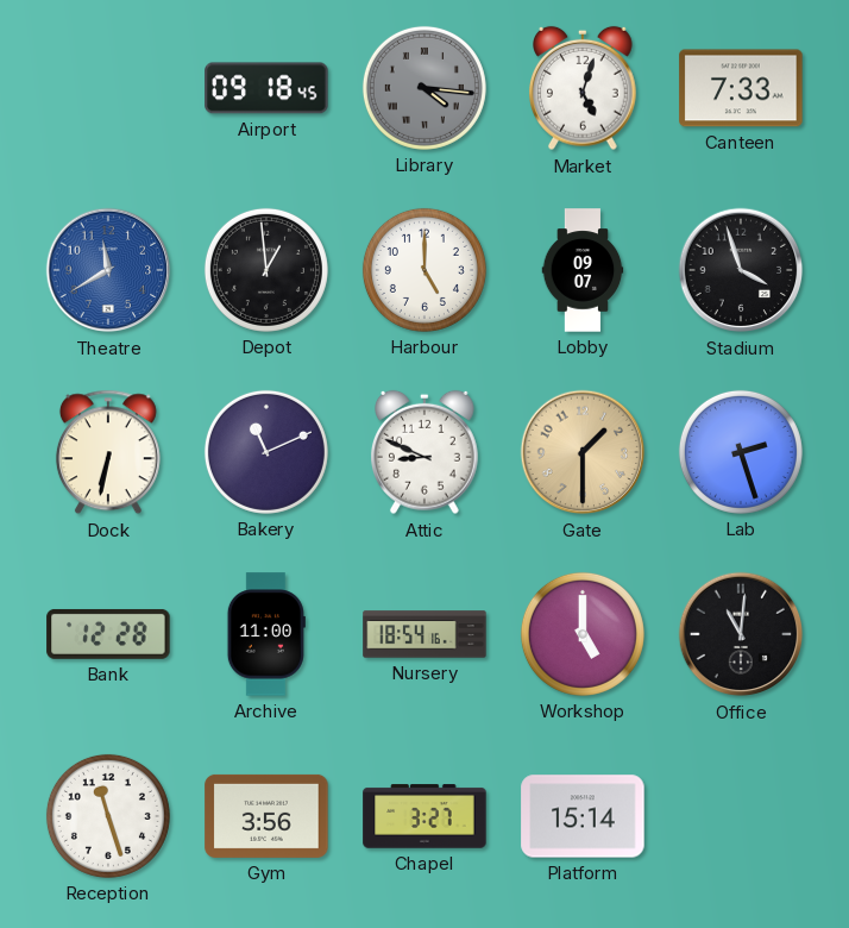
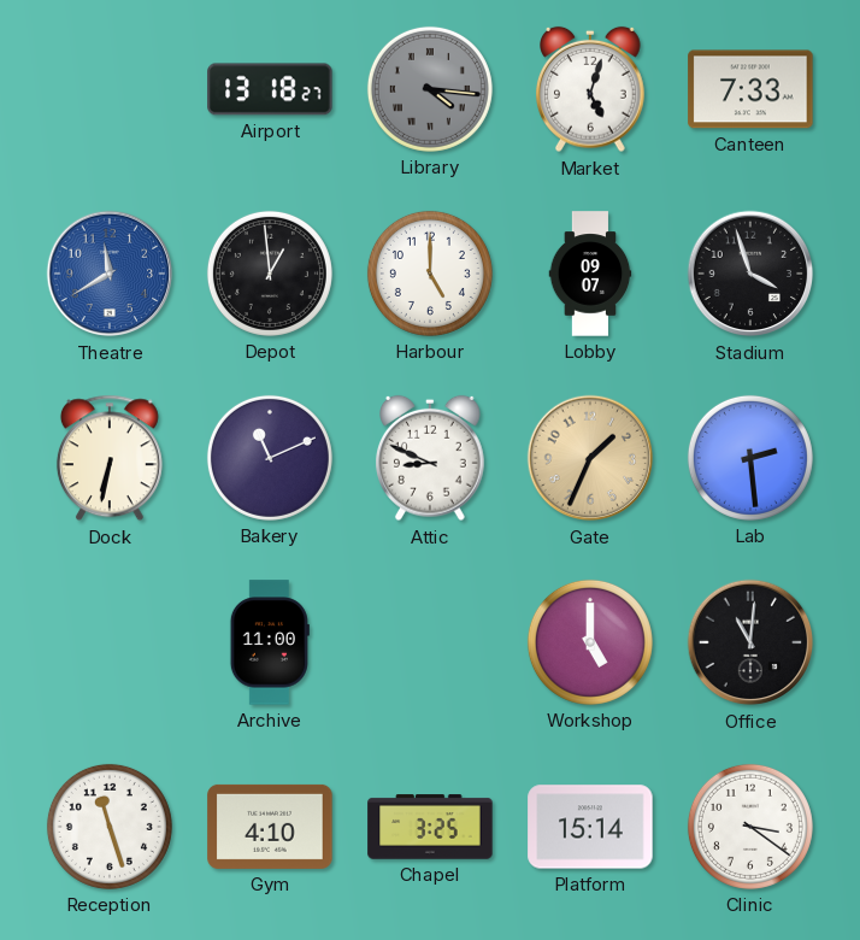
Airport: 09:18 -> 13:18 (270, 89)
Gate: 1:30 -> 1:34 (590, 458)
Lab: 2:27 -> 2:29 (750, 458)
Bank: 12:28 -> none (108, 634)
Nursery: 18:54 -> none (424, 634)
Gym: 3:56 -> 4:10 (270, 827)
Chapel: 3:27 -> 3:25 (430, 827)
Clinic: none -> 3:21 (750, 827)
